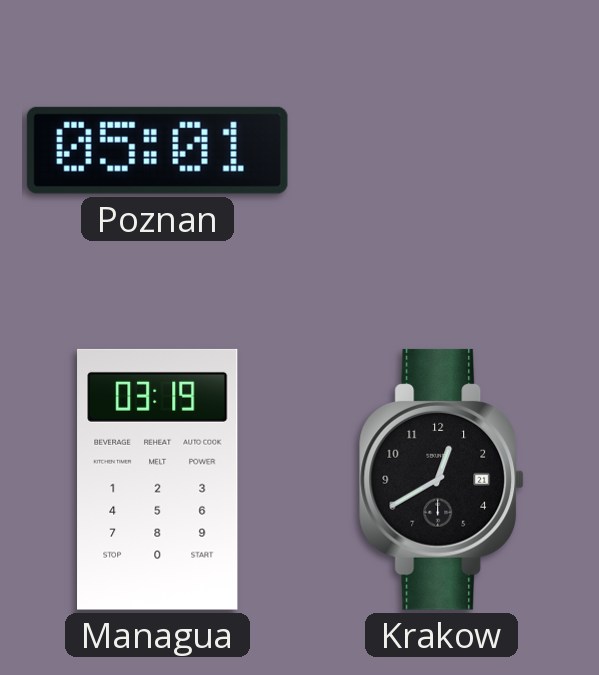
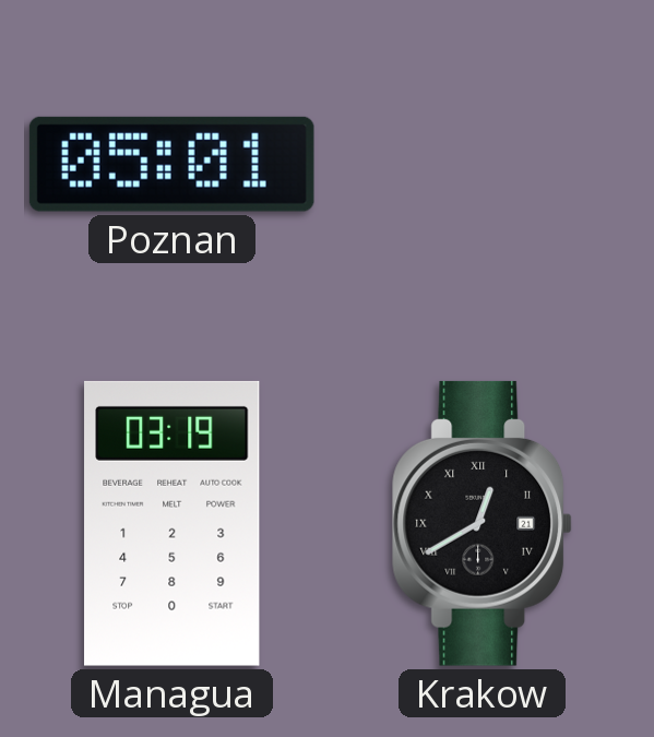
Krakow numerals: Arabic -> Roman (483, 523)
